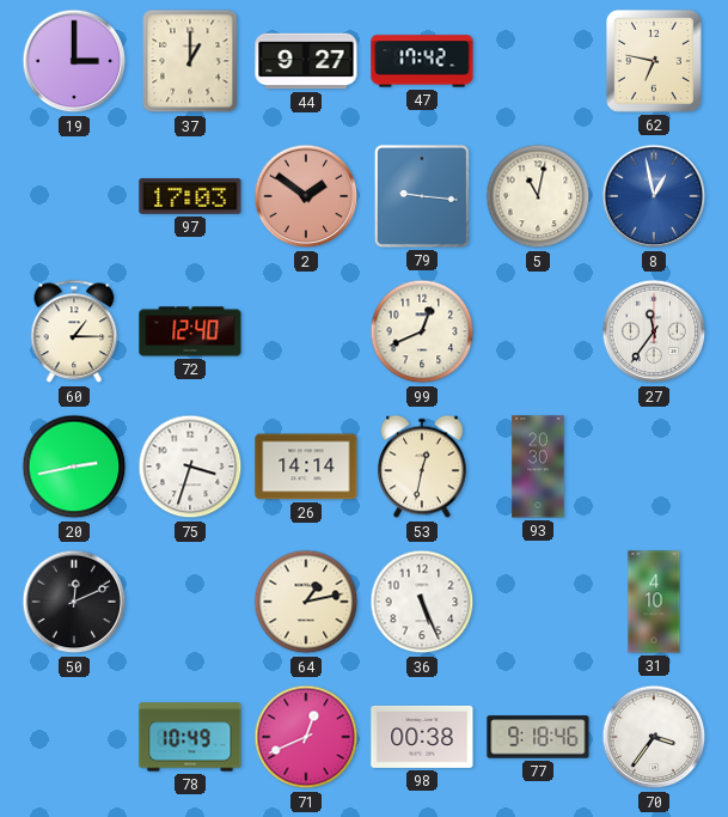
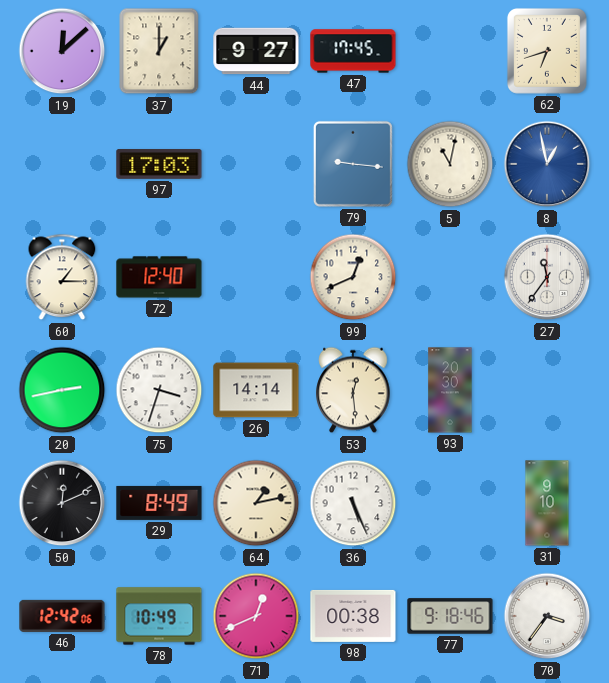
19: 3:00 -> 12:08 (62, 51)
47: 17:42 -> 17:45 (353, 51)
62: 6:47 -> 6:42 (547, 51)
2: 1:51 -> none (306, 196)
53: 12:32 -> 12:29 (353, 390)
29: none -> 8:49 (159, 503)
31: 4:10 -> 9:10 (547, 503)
46: none -> 12:42 (62, 616)
